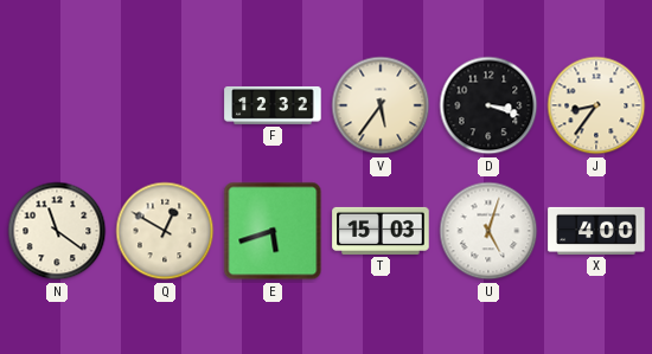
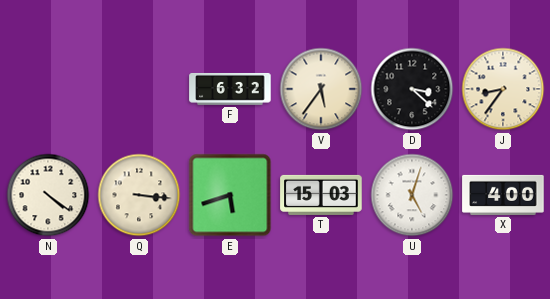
F: 12:32 -> 6:32 (230, 89)
D: 3:18 -> 3:22 (412, 89)
N: 11:21 -> 4:21 (48, 195)
Q: 12:50 -> 3:16 (139, 195)
